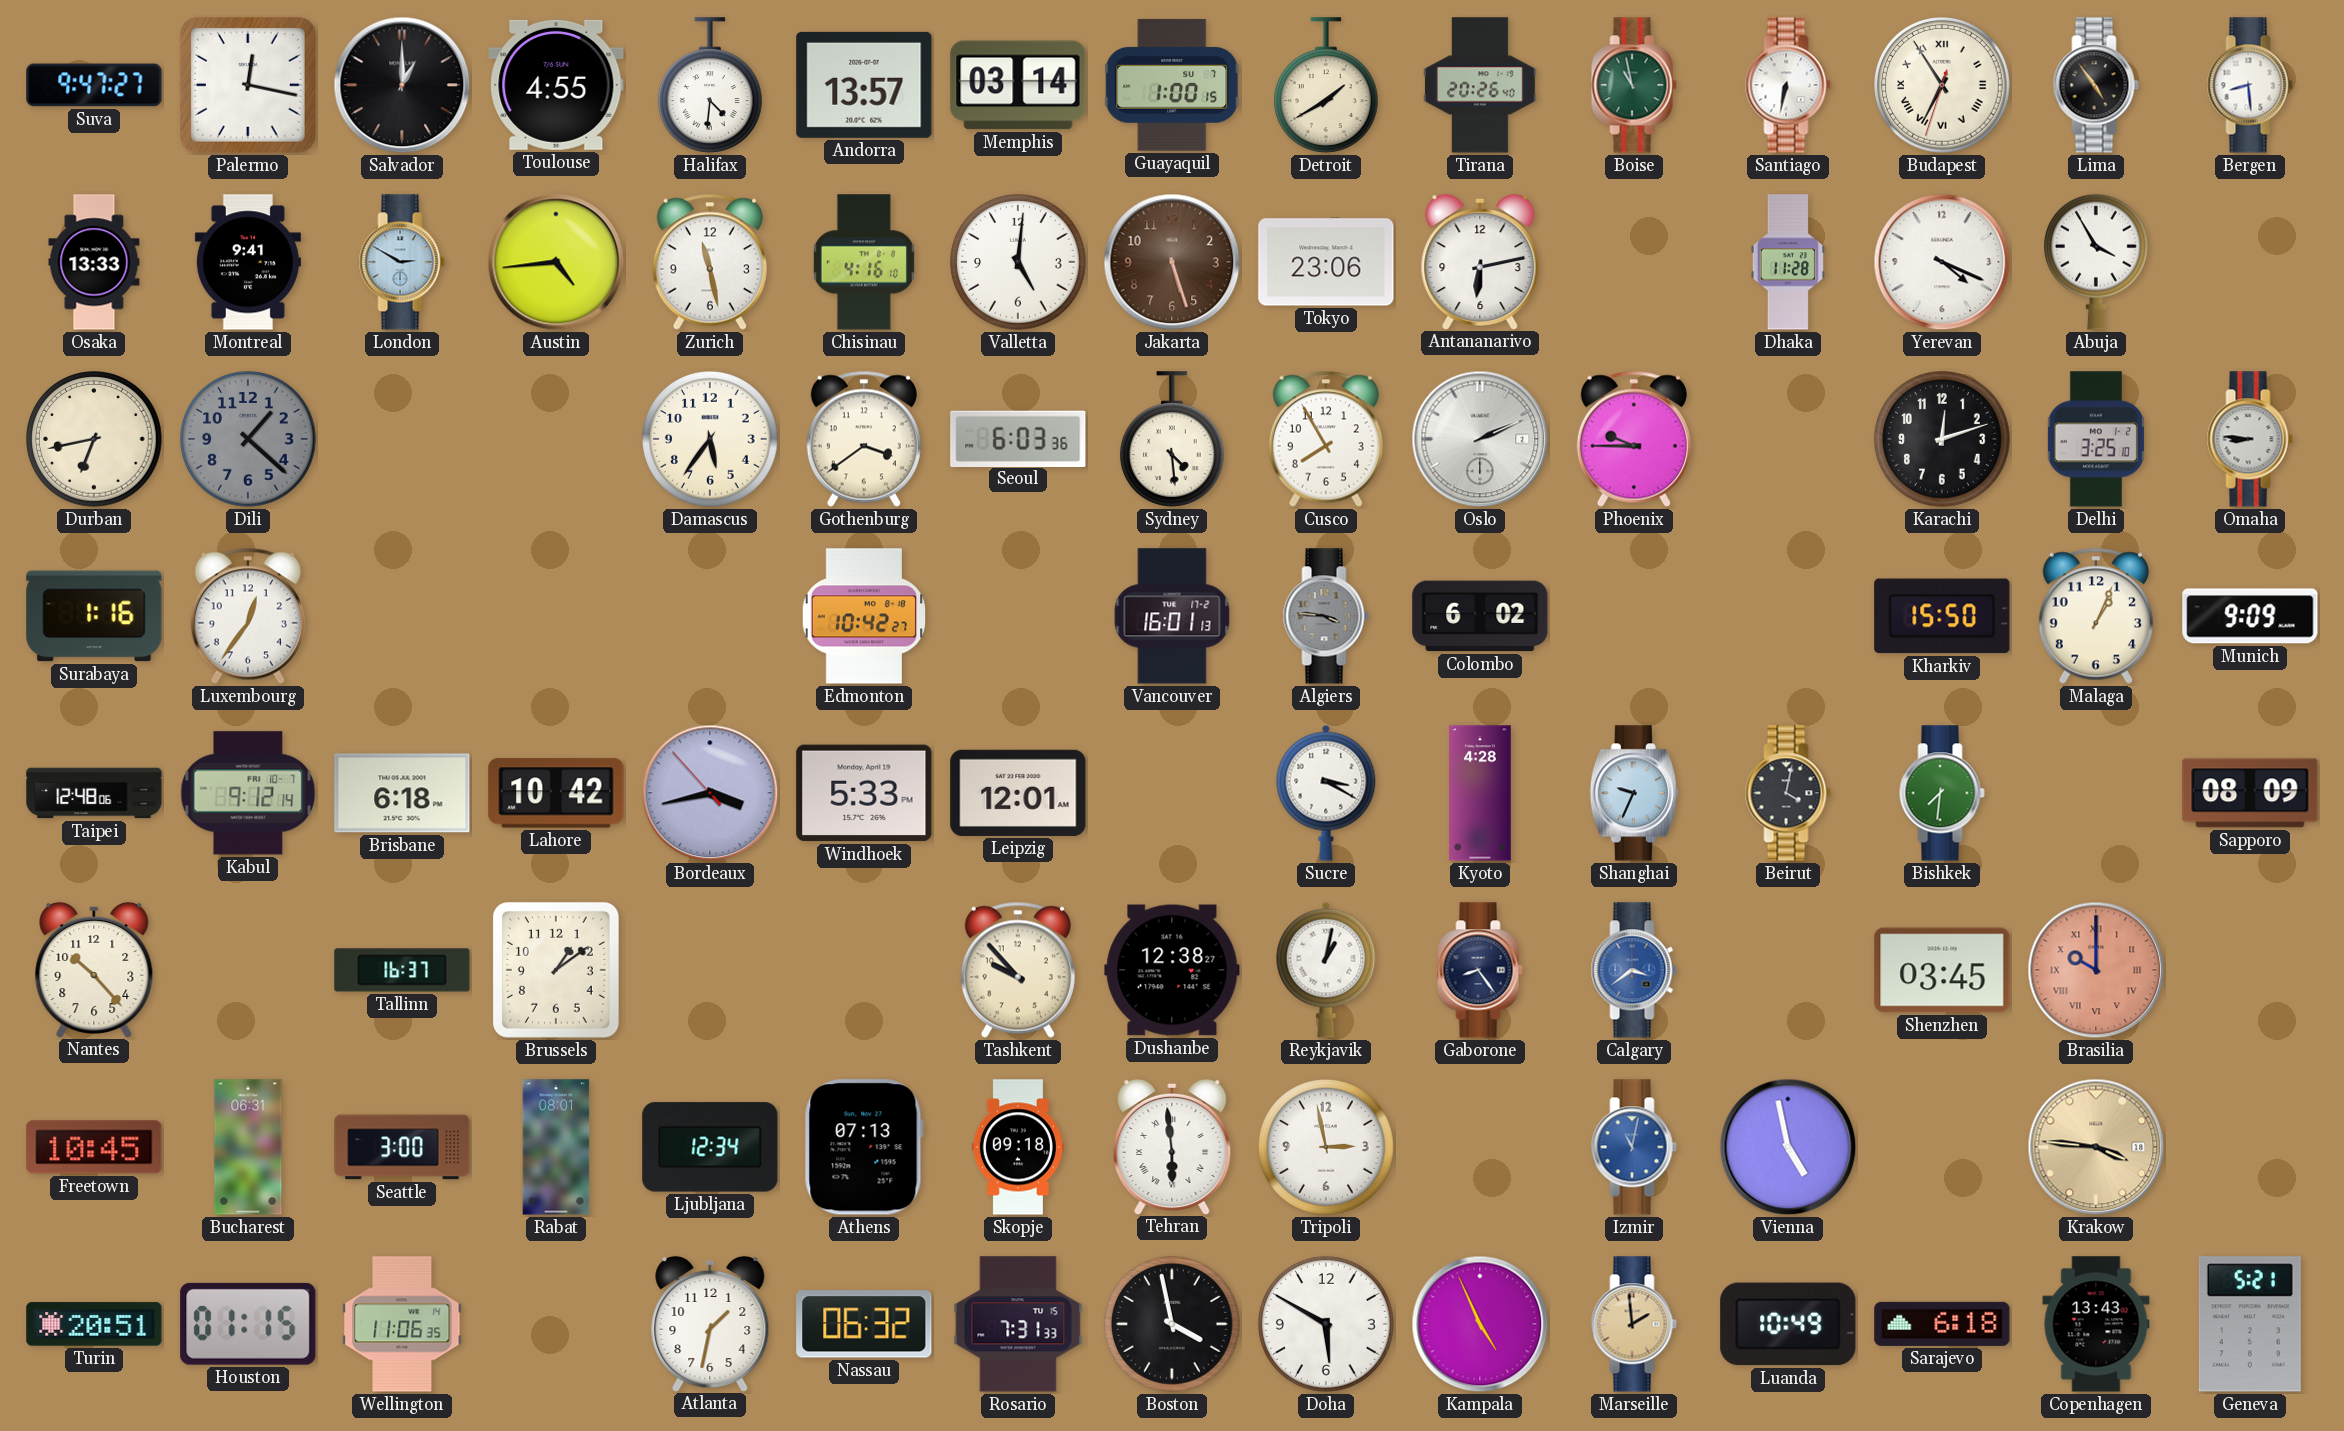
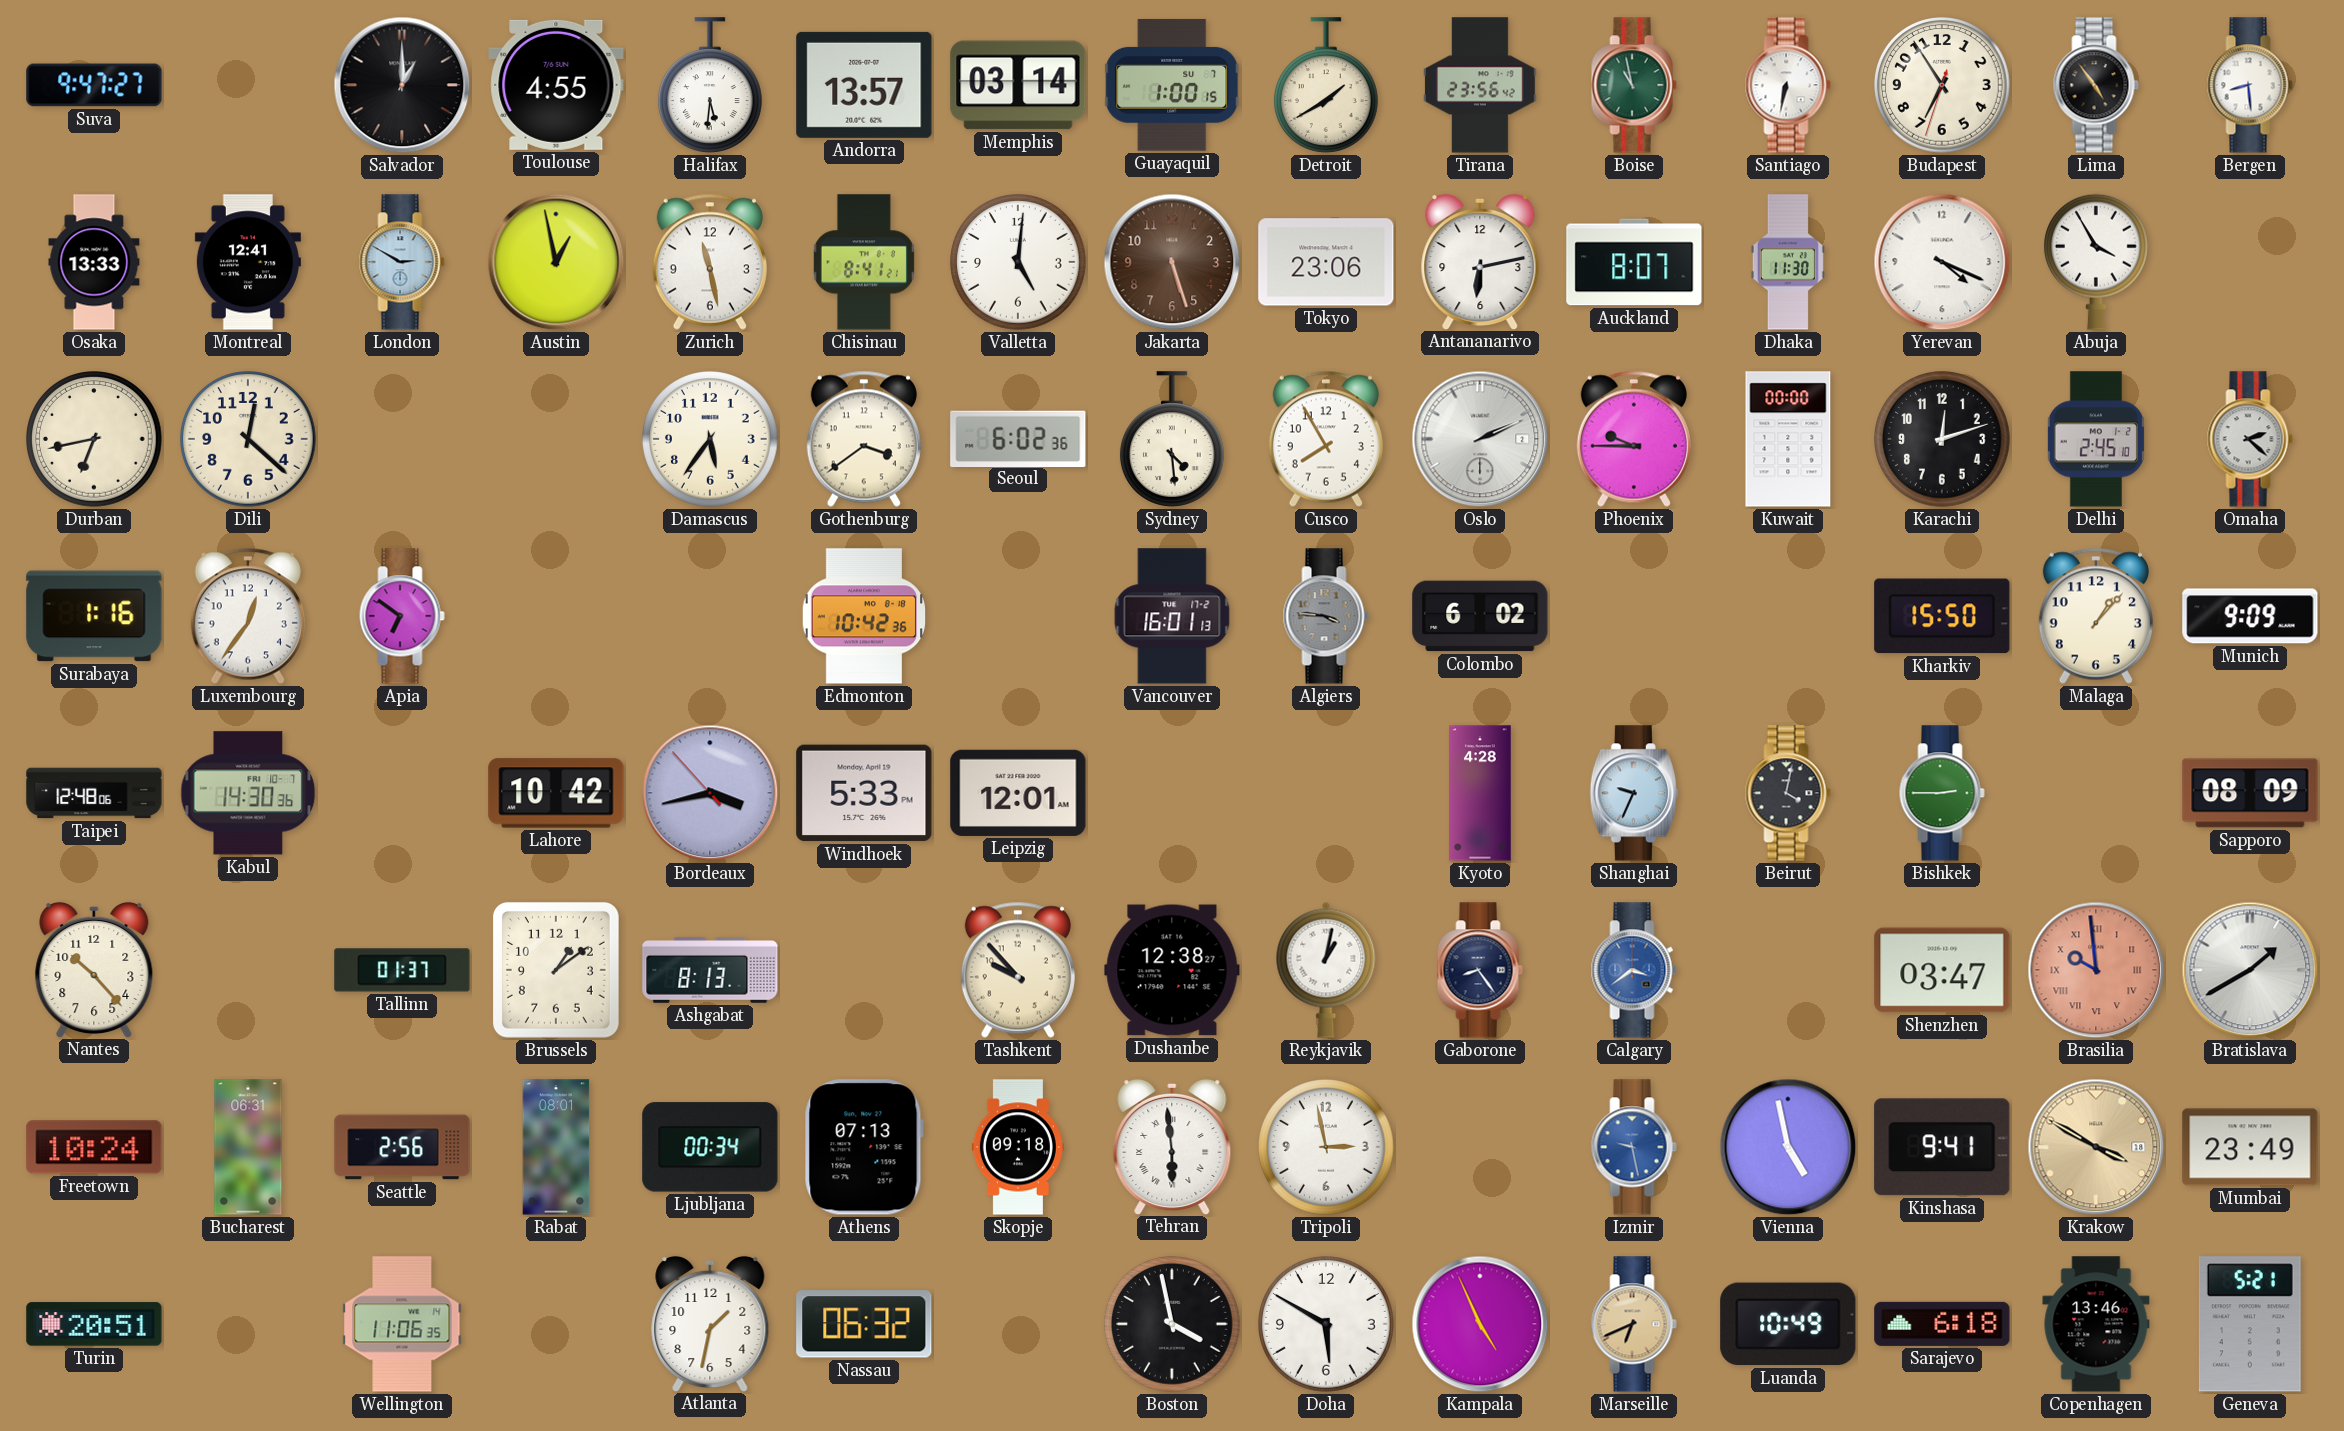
Palermo: 12:17 -> none (249, 86)
Halifax: 4:31 -> 5:31 (710, 85)
Tirana: 20:26 -> 23:56 (1480, 85)
Budapest numerals: Roman -> Arabic (1943, 86)
Montreal: 9:41 -> 12:41 (248, 262)
Austin: 4:44 -> 12:58 (556, 262)
Chisinau: 4:16 -> 8:41 (864, 262)
Auckland: none -> 8:07 (1634, 262)
Dhaka: 11:28 -> 11:30 (1788, 262)
Dili: 1:22 -> 12:22 (249, 440)
Dili dial: grey -> cream (249, 440)
Seoul: 6:03 -> 6:02 (1018, 438)
Kuwait: none -> 00:00 (1788, 439)
Delhi: 3:25 -> 2:45 (2096, 439)
Omaha: 8:46 -> 2:22 (2250, 439)
Apia: none -> 6:51 (402, 616)
Edmonton: 10:42:27 -> 10:42:36 (863, 616)
Malaga: 1:04 -> 1:07 (2096, 616)
Kabul: 9:12 -> 14:30 (248, 793)
Brisbane: 6:18 -> none (402, 793)
Sucre: 3:20 -> none (1326, 793)
Bishkek: 7:31 -> 2:45 (1942, 793)
Tallinn: 16:37 -> 01:37 (402, 970)
Ashgabat: none -> 8:13 (710, 970)
Shenzhen: 03:45 -> 03:47 (1942, 970)
Brasilia: 10:00 -> 9:59 (2096, 970)
Bratislava: none -> 1:40 (2250, 970)
Freetown: 10:45 -> 10:24 (94, 1147)
Seattle: 3:00 -> 2:56 (402, 1147)
Ljubljana: 12:34 -> 00:34 (710, 1147)
Izmir: 11:02 -> 9:28 (1634, 1147)
Kinshasa: none -> 9:41 (1942, 1147)
Krakow: 3:46 -> 3:50 (2096, 1147)
Mumbai: none -> 23:49 (2250, 1147)
Houston: 01:15 -> none (248, 1324)
Rosario: 7:31 -> none (1018, 1324)
Marseille: 1:59 -> 6:41 (1634, 1324)
Copenhagen: 13:43 -> 13:46 (2096, 1324)
